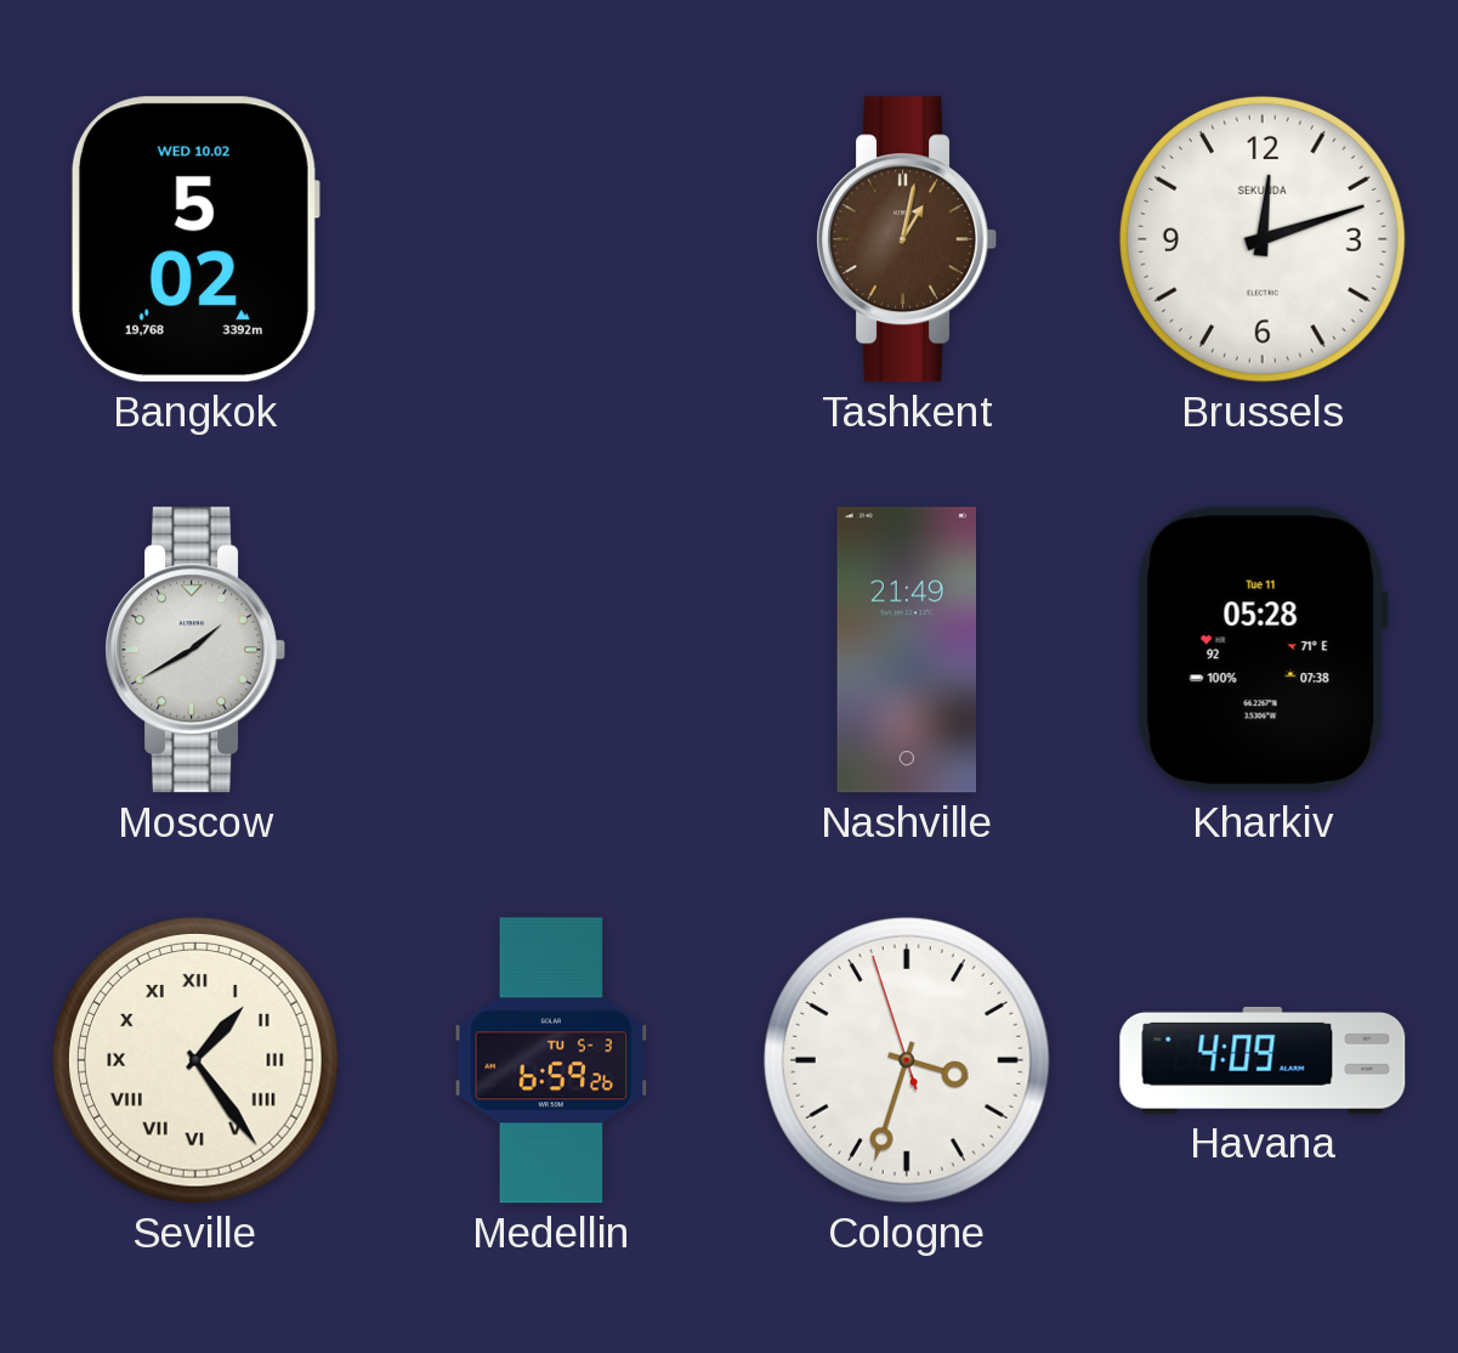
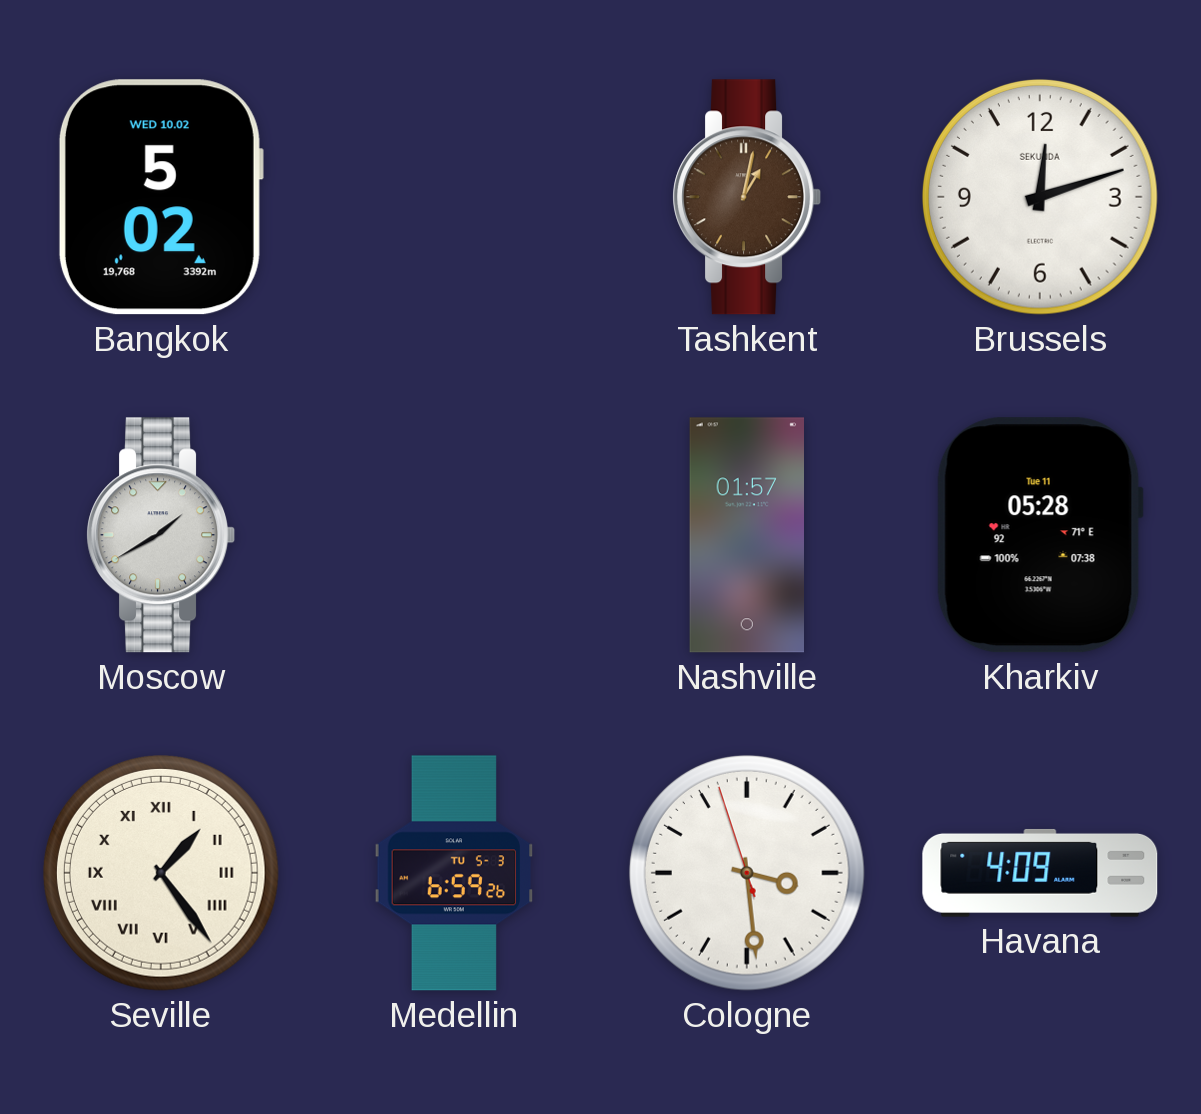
Nashville: 21:49 -> 01:57 (747, 535)
Cologne: 3:32 -> 3:28 (747, 873)
